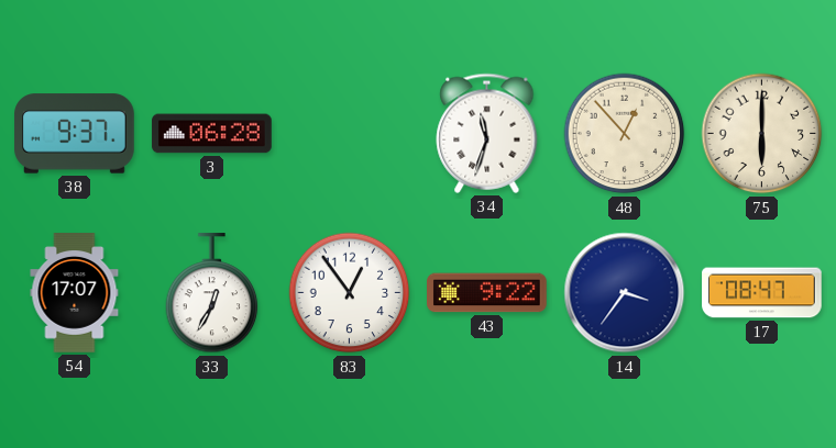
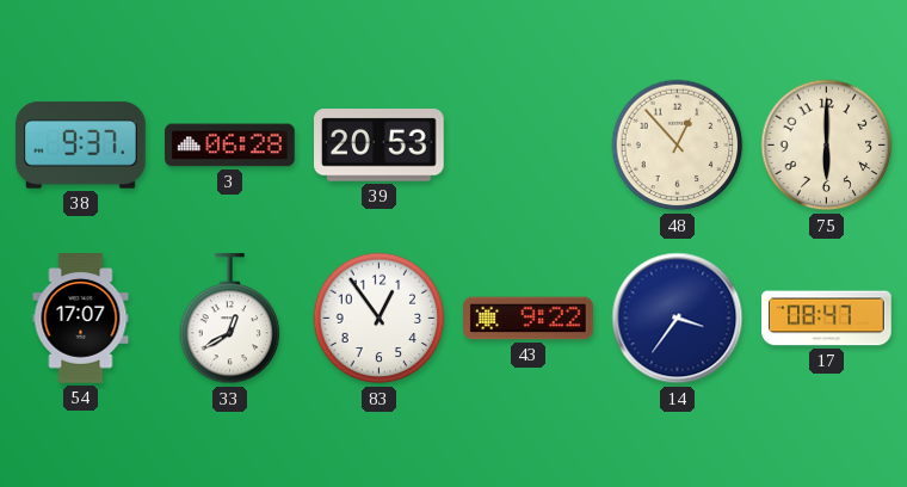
39: none -> 20:53 (380, 146)
34: 11:33 -> none (487, 133)
33: 12:35 -> 12:40 (230, 319)
